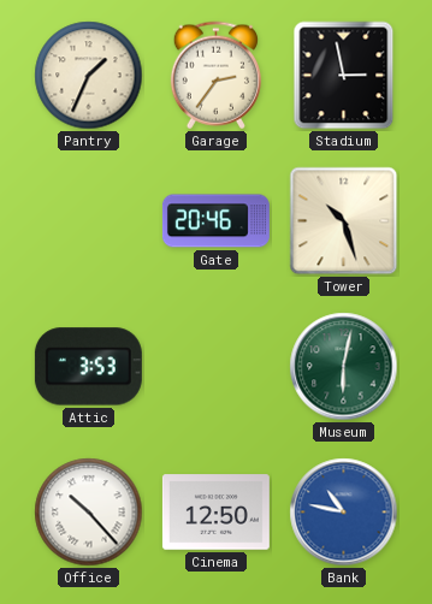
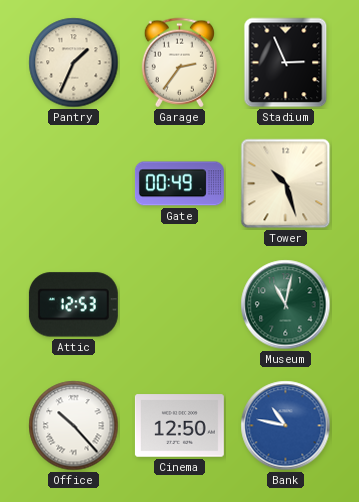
Stadium: 2:58 -> 2:56 (286, 63)
Gate: 20:46 -> 00:49 (179, 184)
Attic: 3:53 -> 12:53 (73, 305)
Museum: 6:02 -> 11:02 (286, 305)
